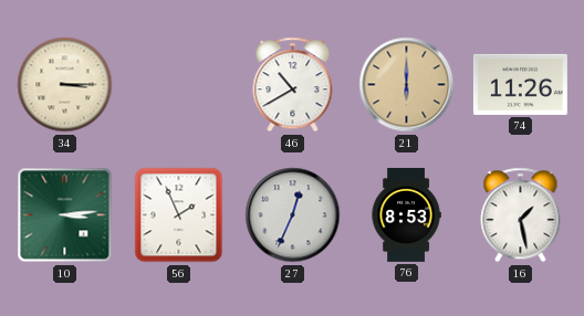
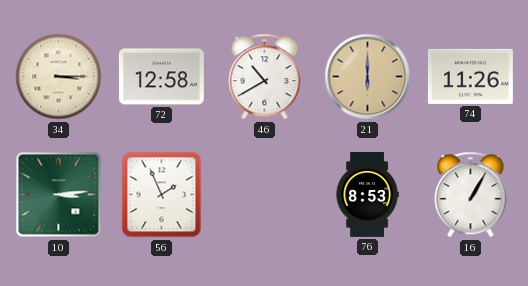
72: none -> 12:58 (161, 77)
27: 12:34 -> none (293, 215)
16: 1:28 -> 1:05 (471, 195)
